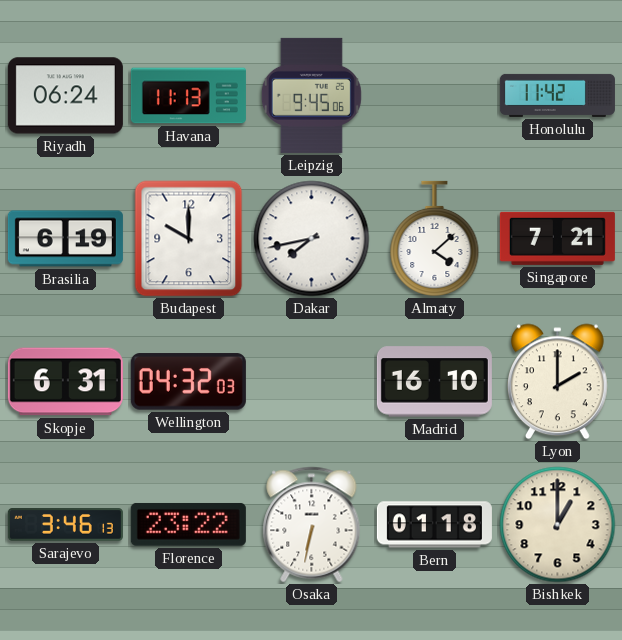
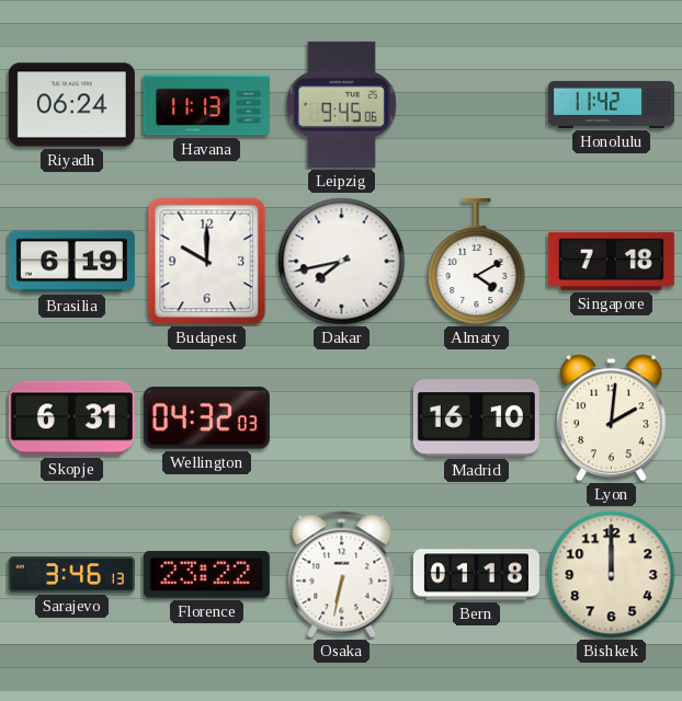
Almaty: 4:08 -> 4:10 (477, 262)
Singapore: 7:21 -> 7:18 (611, 261)
Lyon: 2:00 -> 2:01 (611, 418)
Bishkek: 1:00 -> 12:00 (612, 575)
